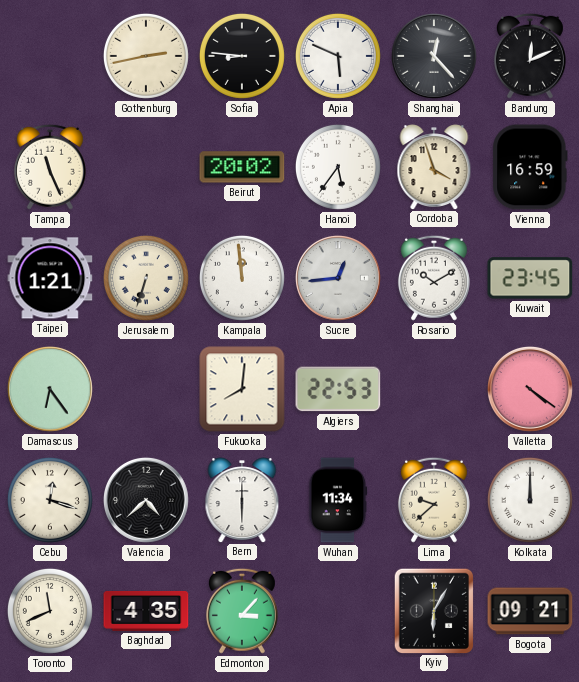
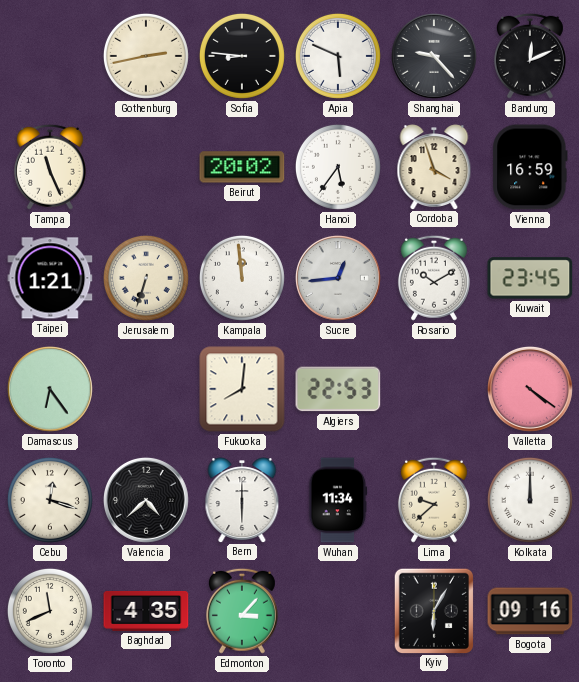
Shanghai: 12:23 -> 9:23 (434, 56)
Bogota: 09:21 -> 09:16 (530, 611)
